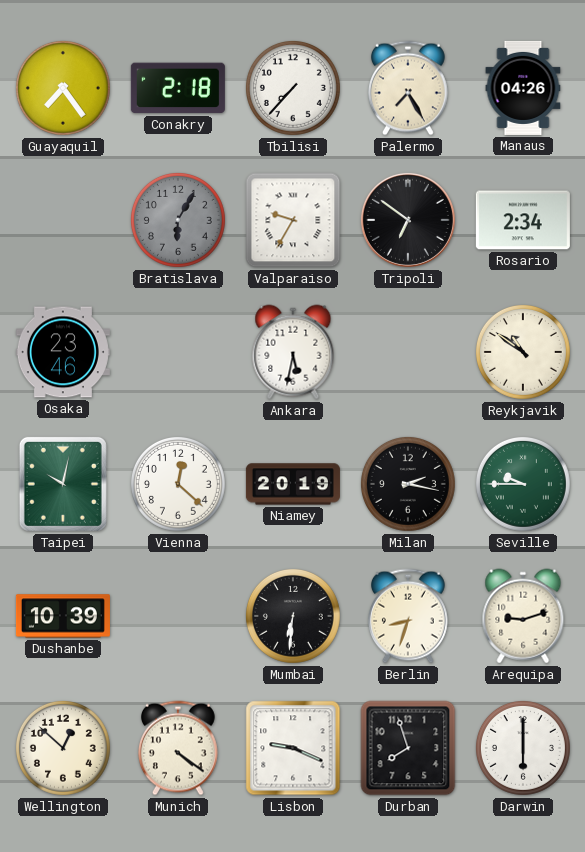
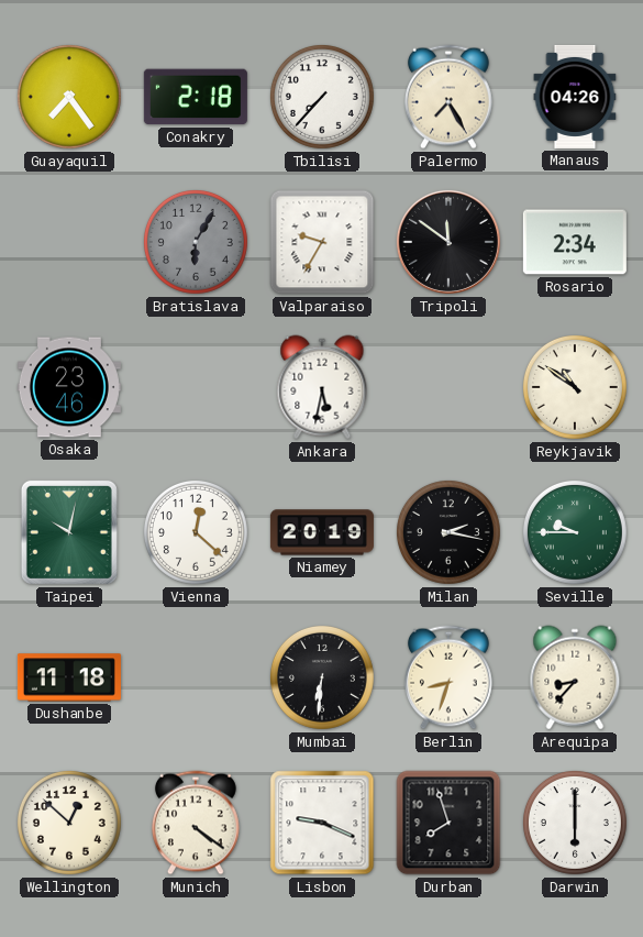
Tripoli: 6:51 -> 11:51 (448, 242)
Dushanbe: 10:39 -> 11:18 (69, 677)
Arequipa: 9:12 -> 8:37 (575, 677)
